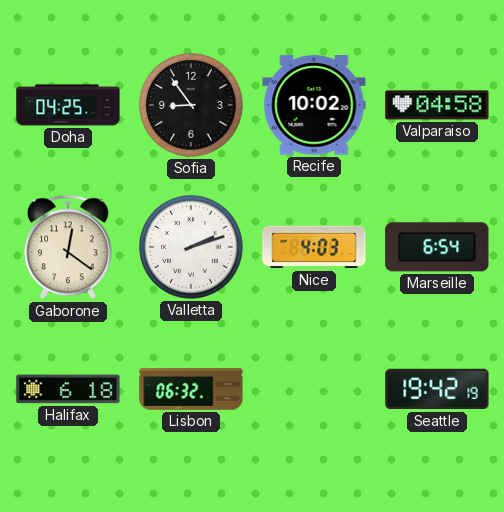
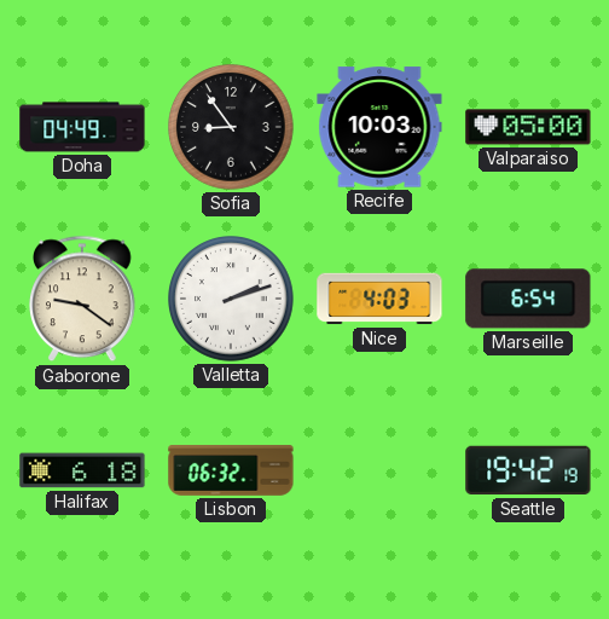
Doha: 04:25 -> 04:49 (82, 127)
Recife: 10:02 -> 10:03 (379, 127)
Valparaiso: 04:58 -> 05:00 (528, 127)
Gaborone: 12:21 -> 9:21 (83, 299)
